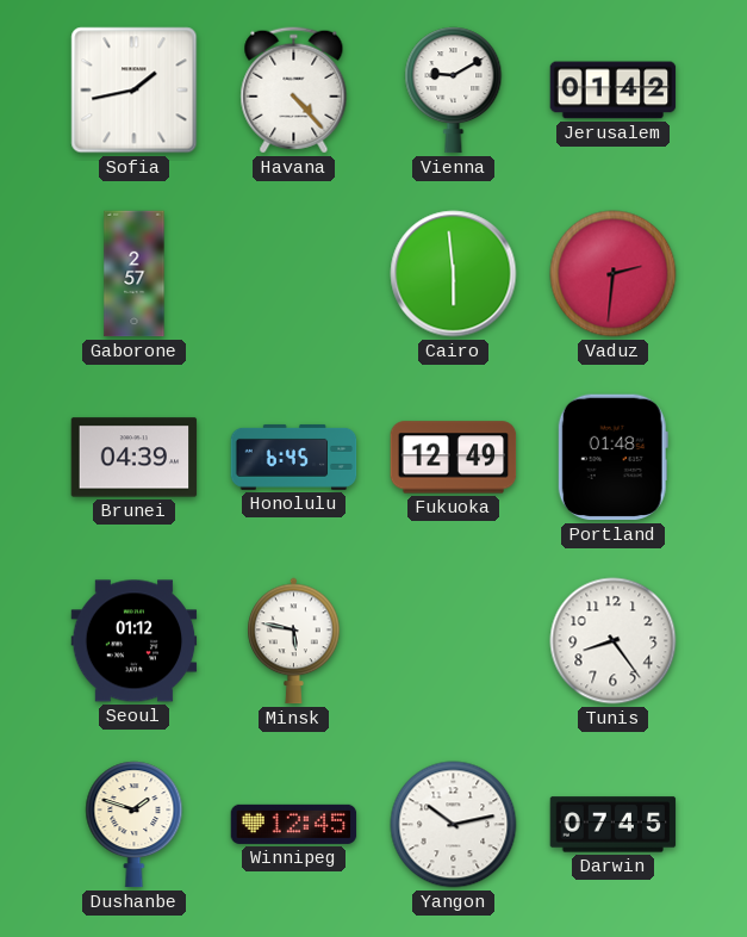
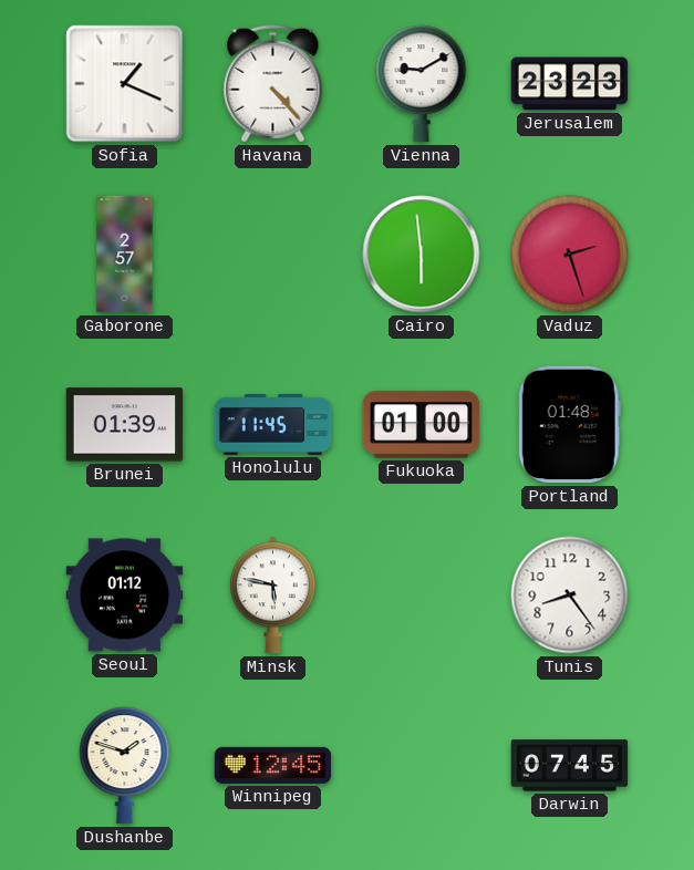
Sofia: 1:43 -> 1:19 (125, 84)
Jerusalem: 01:42 -> 23:23 (570, 84)
Vaduz: 2:31 -> 2:27 (570, 255)
Brunei: 04:39 -> 01:39 (125, 425)
Honolulu: 6:45 -> 11:45 (273, 424)
Fukuoka: 12:49 -> 01:00 (422, 425)
Yangon: 10:13 -> none (454, 825)
